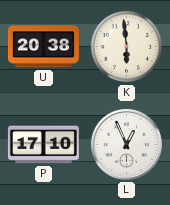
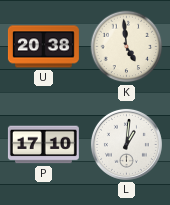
K: 5:59 -> 4:59 (127, 47)
L: 12:56 -> 1:01 (126, 144)
